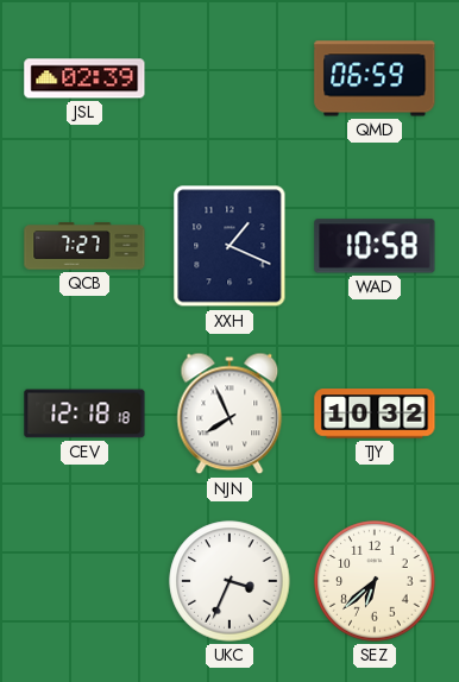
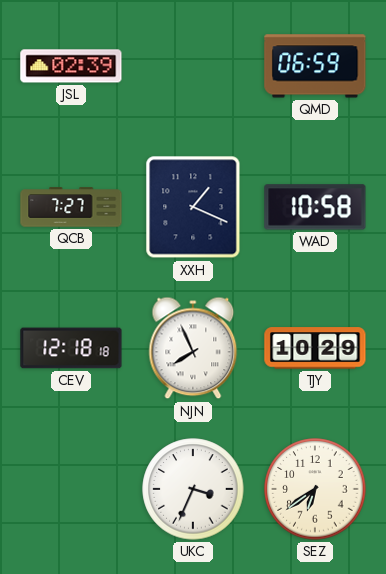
TJY: 10:32 -> 10:29 (315, 348)
SEZ: 6:38 -> 6:39 (315, 489)
